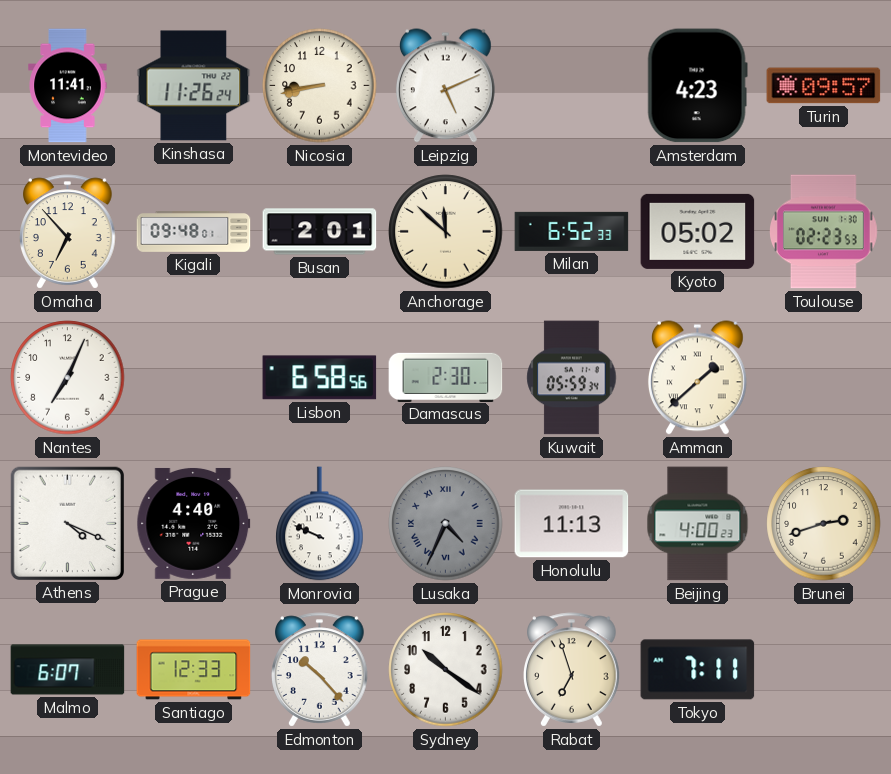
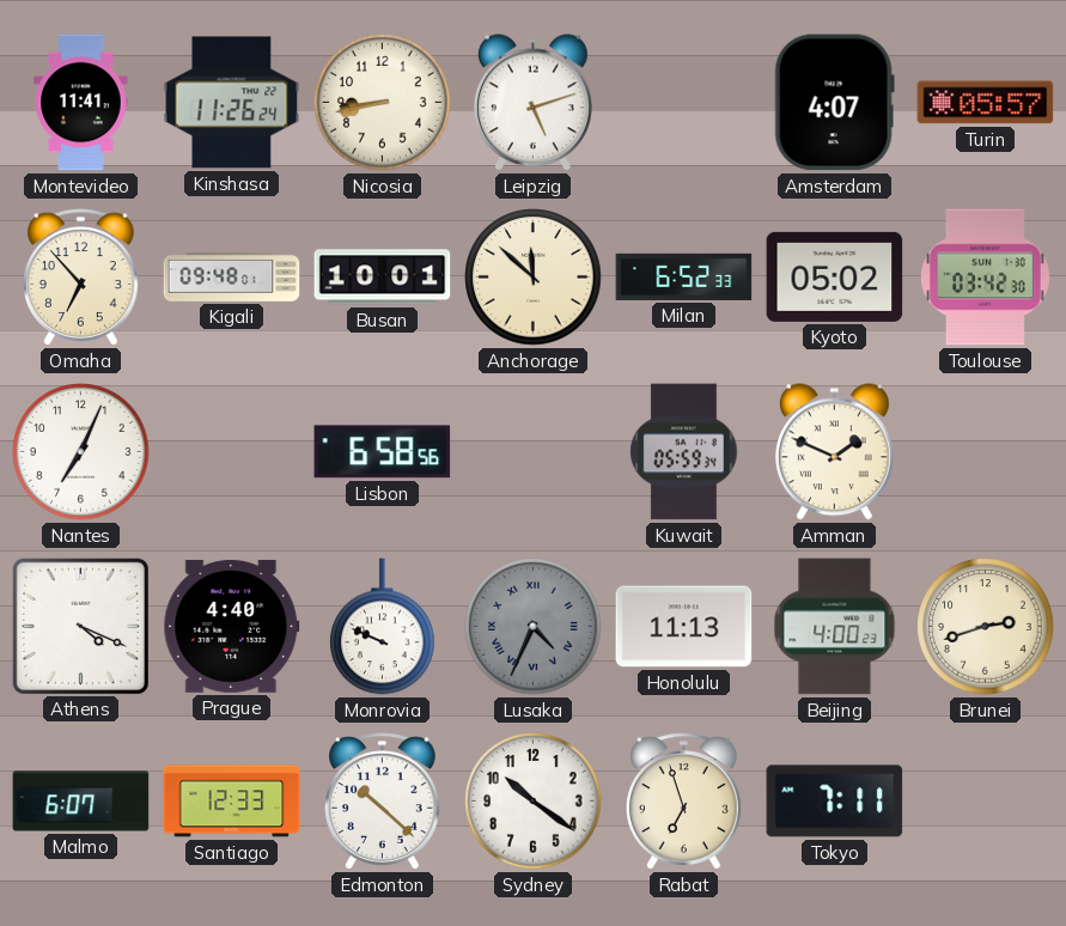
Leipzig: 5:11 -> 5:12 (532, 103)
Amsterdam: 4:23 -> 4:07 (834, 103)
Turin: 09:57 -> 05:57 (986, 103)
Busan: 2:01 -> 10:01 (383, 278)
Toulouse: 02:23 -> 03:42 (986, 278)
Damascus: 2:30 -> none (446, 377)
Amman: 1:38 -> 1:49 (834, 452)
Edmonton: 10:23 -> 10:22 (383, 802)
